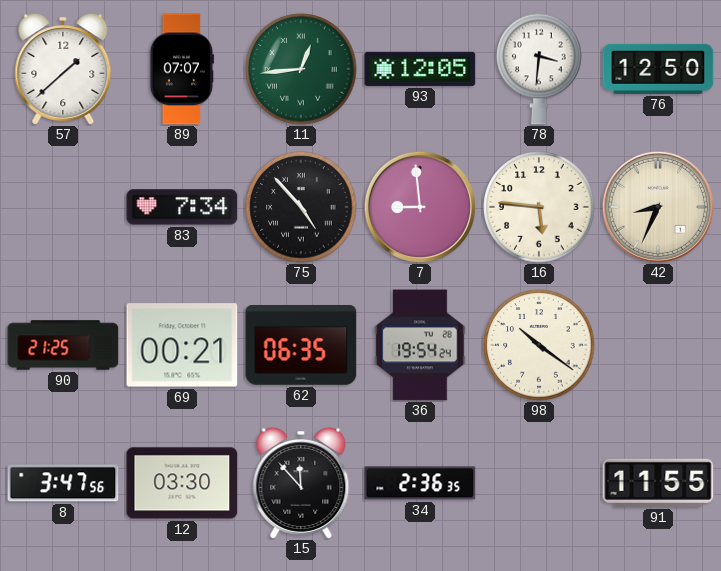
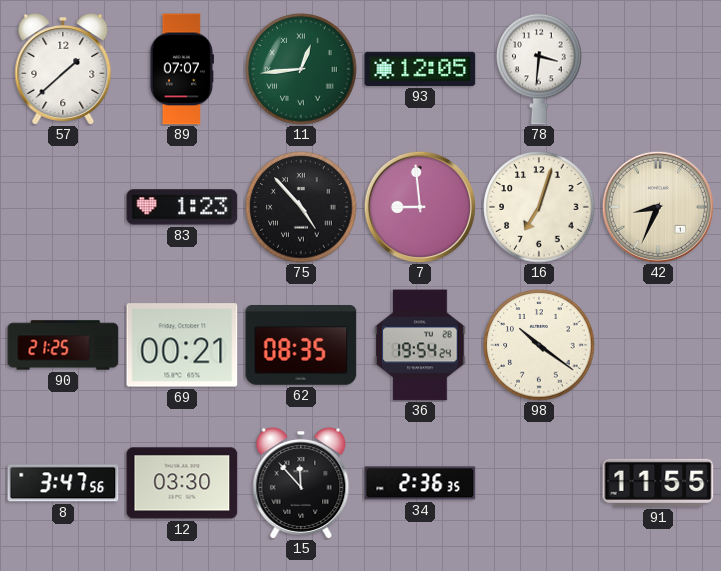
76: 12:50 -> none (658, 69)
83: 7:34 -> 1:23 (182, 207)
16: 5:46 -> 7:03 (539, 207)
62: 06:35 -> 08:35 (301, 346)
